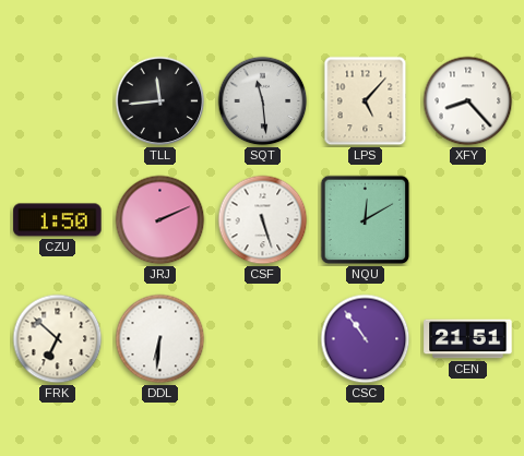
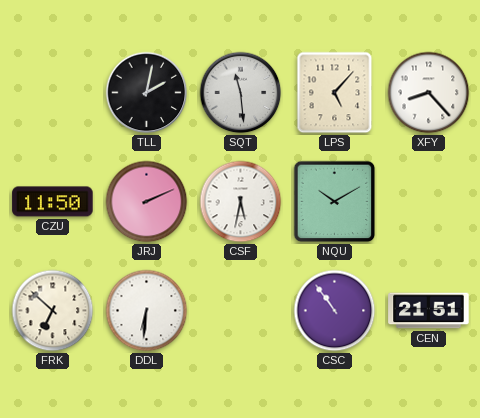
TLL: 11:44 -> 2:02 (147, 93)
CZU: 1:50 -> 11:50 (53, 202)
CSF: 5:27 -> 5:32 (241, 202)
NQU: 12:10 -> 10:10 (335, 202)
